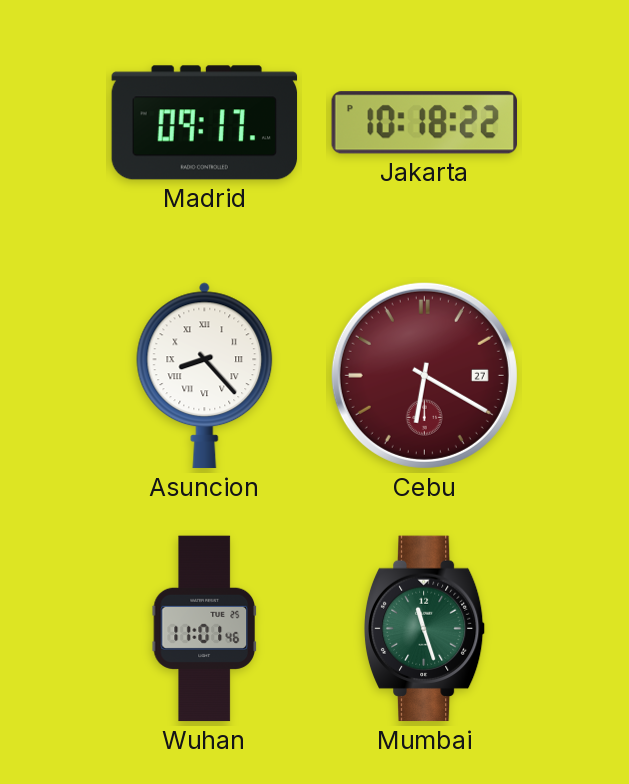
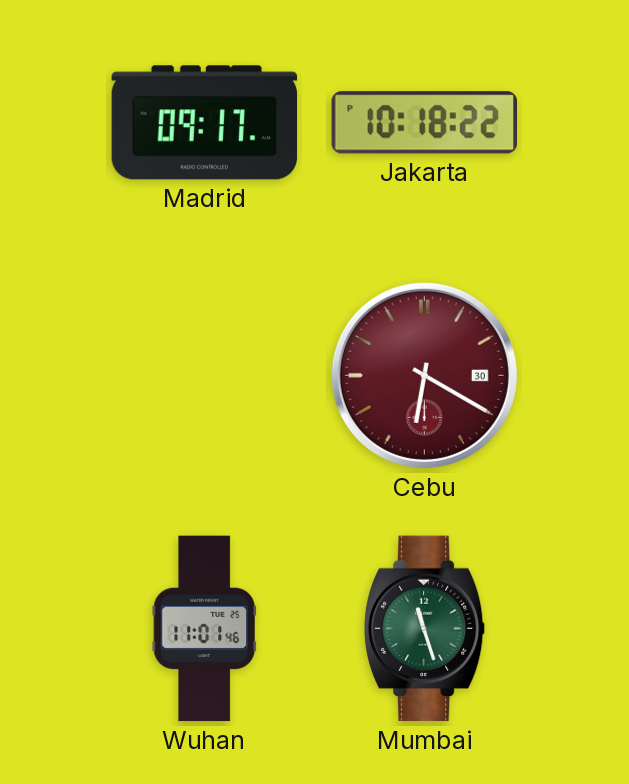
Asuncion: 8:23 -> none (205, 376)
Cebu date: 27 -> 30 (424, 375)
